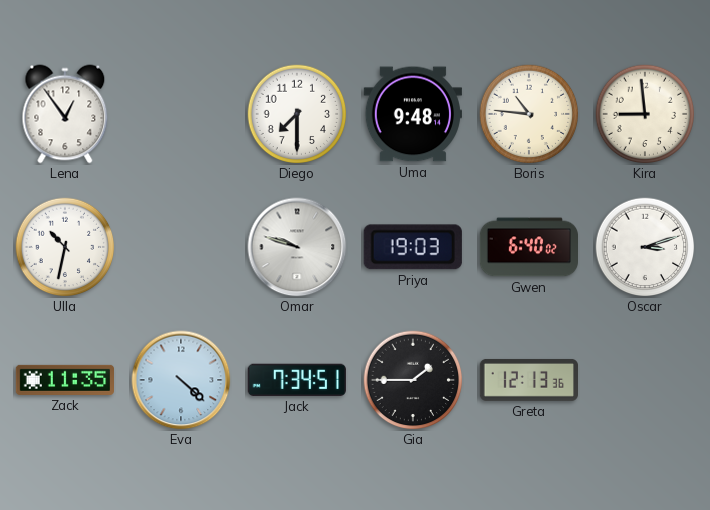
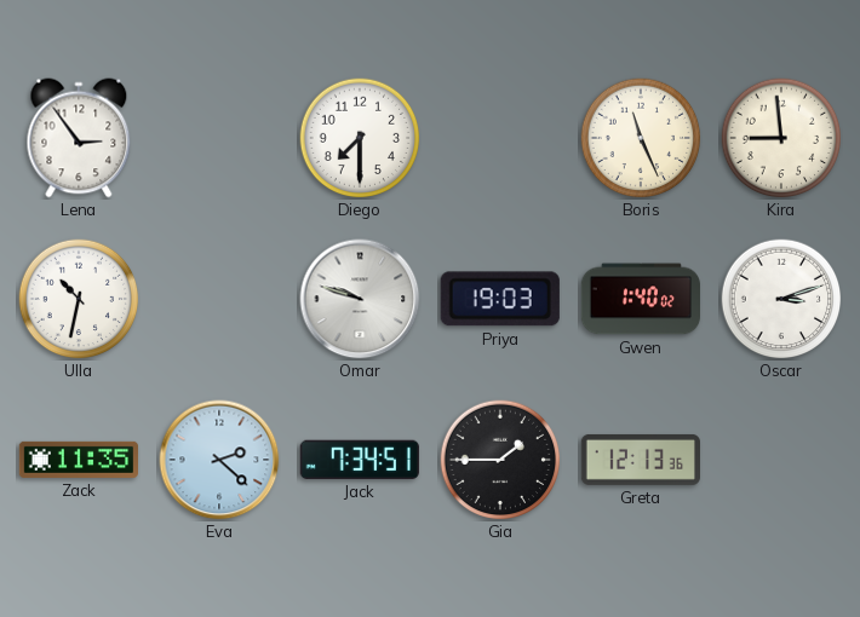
Lena: 12:54 -> 2:54 (79, 138)
Uma: 9:48 -> none (413, 114)
Boris: 10:46 -> 11:26 (641, 138)
Gwen: 6:40 -> 1:40 (640, 299)
Eva: 4:22 -> 2:22 (219, 460)
